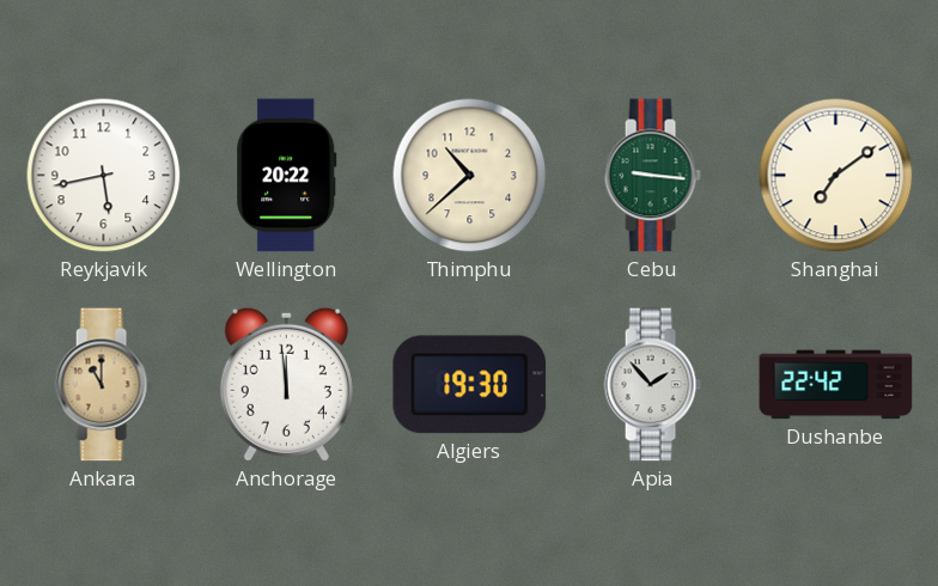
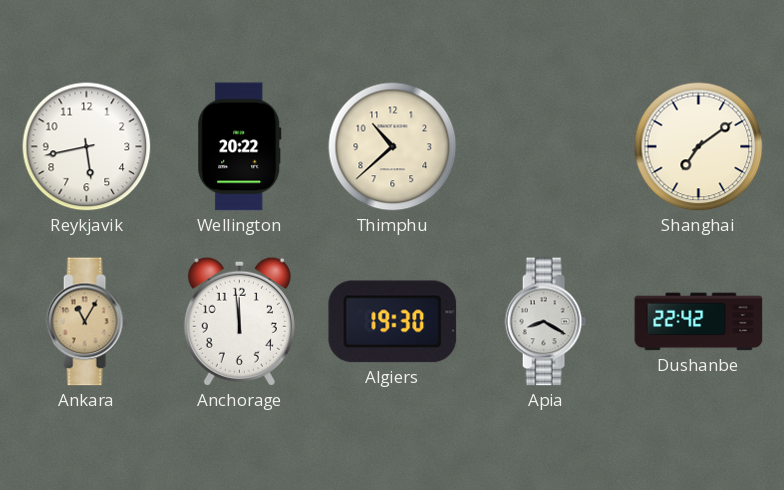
Cebu: 9:16 -> none (652, 176)
Ankara: 11:00 -> 11:05 (86, 322)
Apia: 1:53 -> 8:20 (545, 322)
